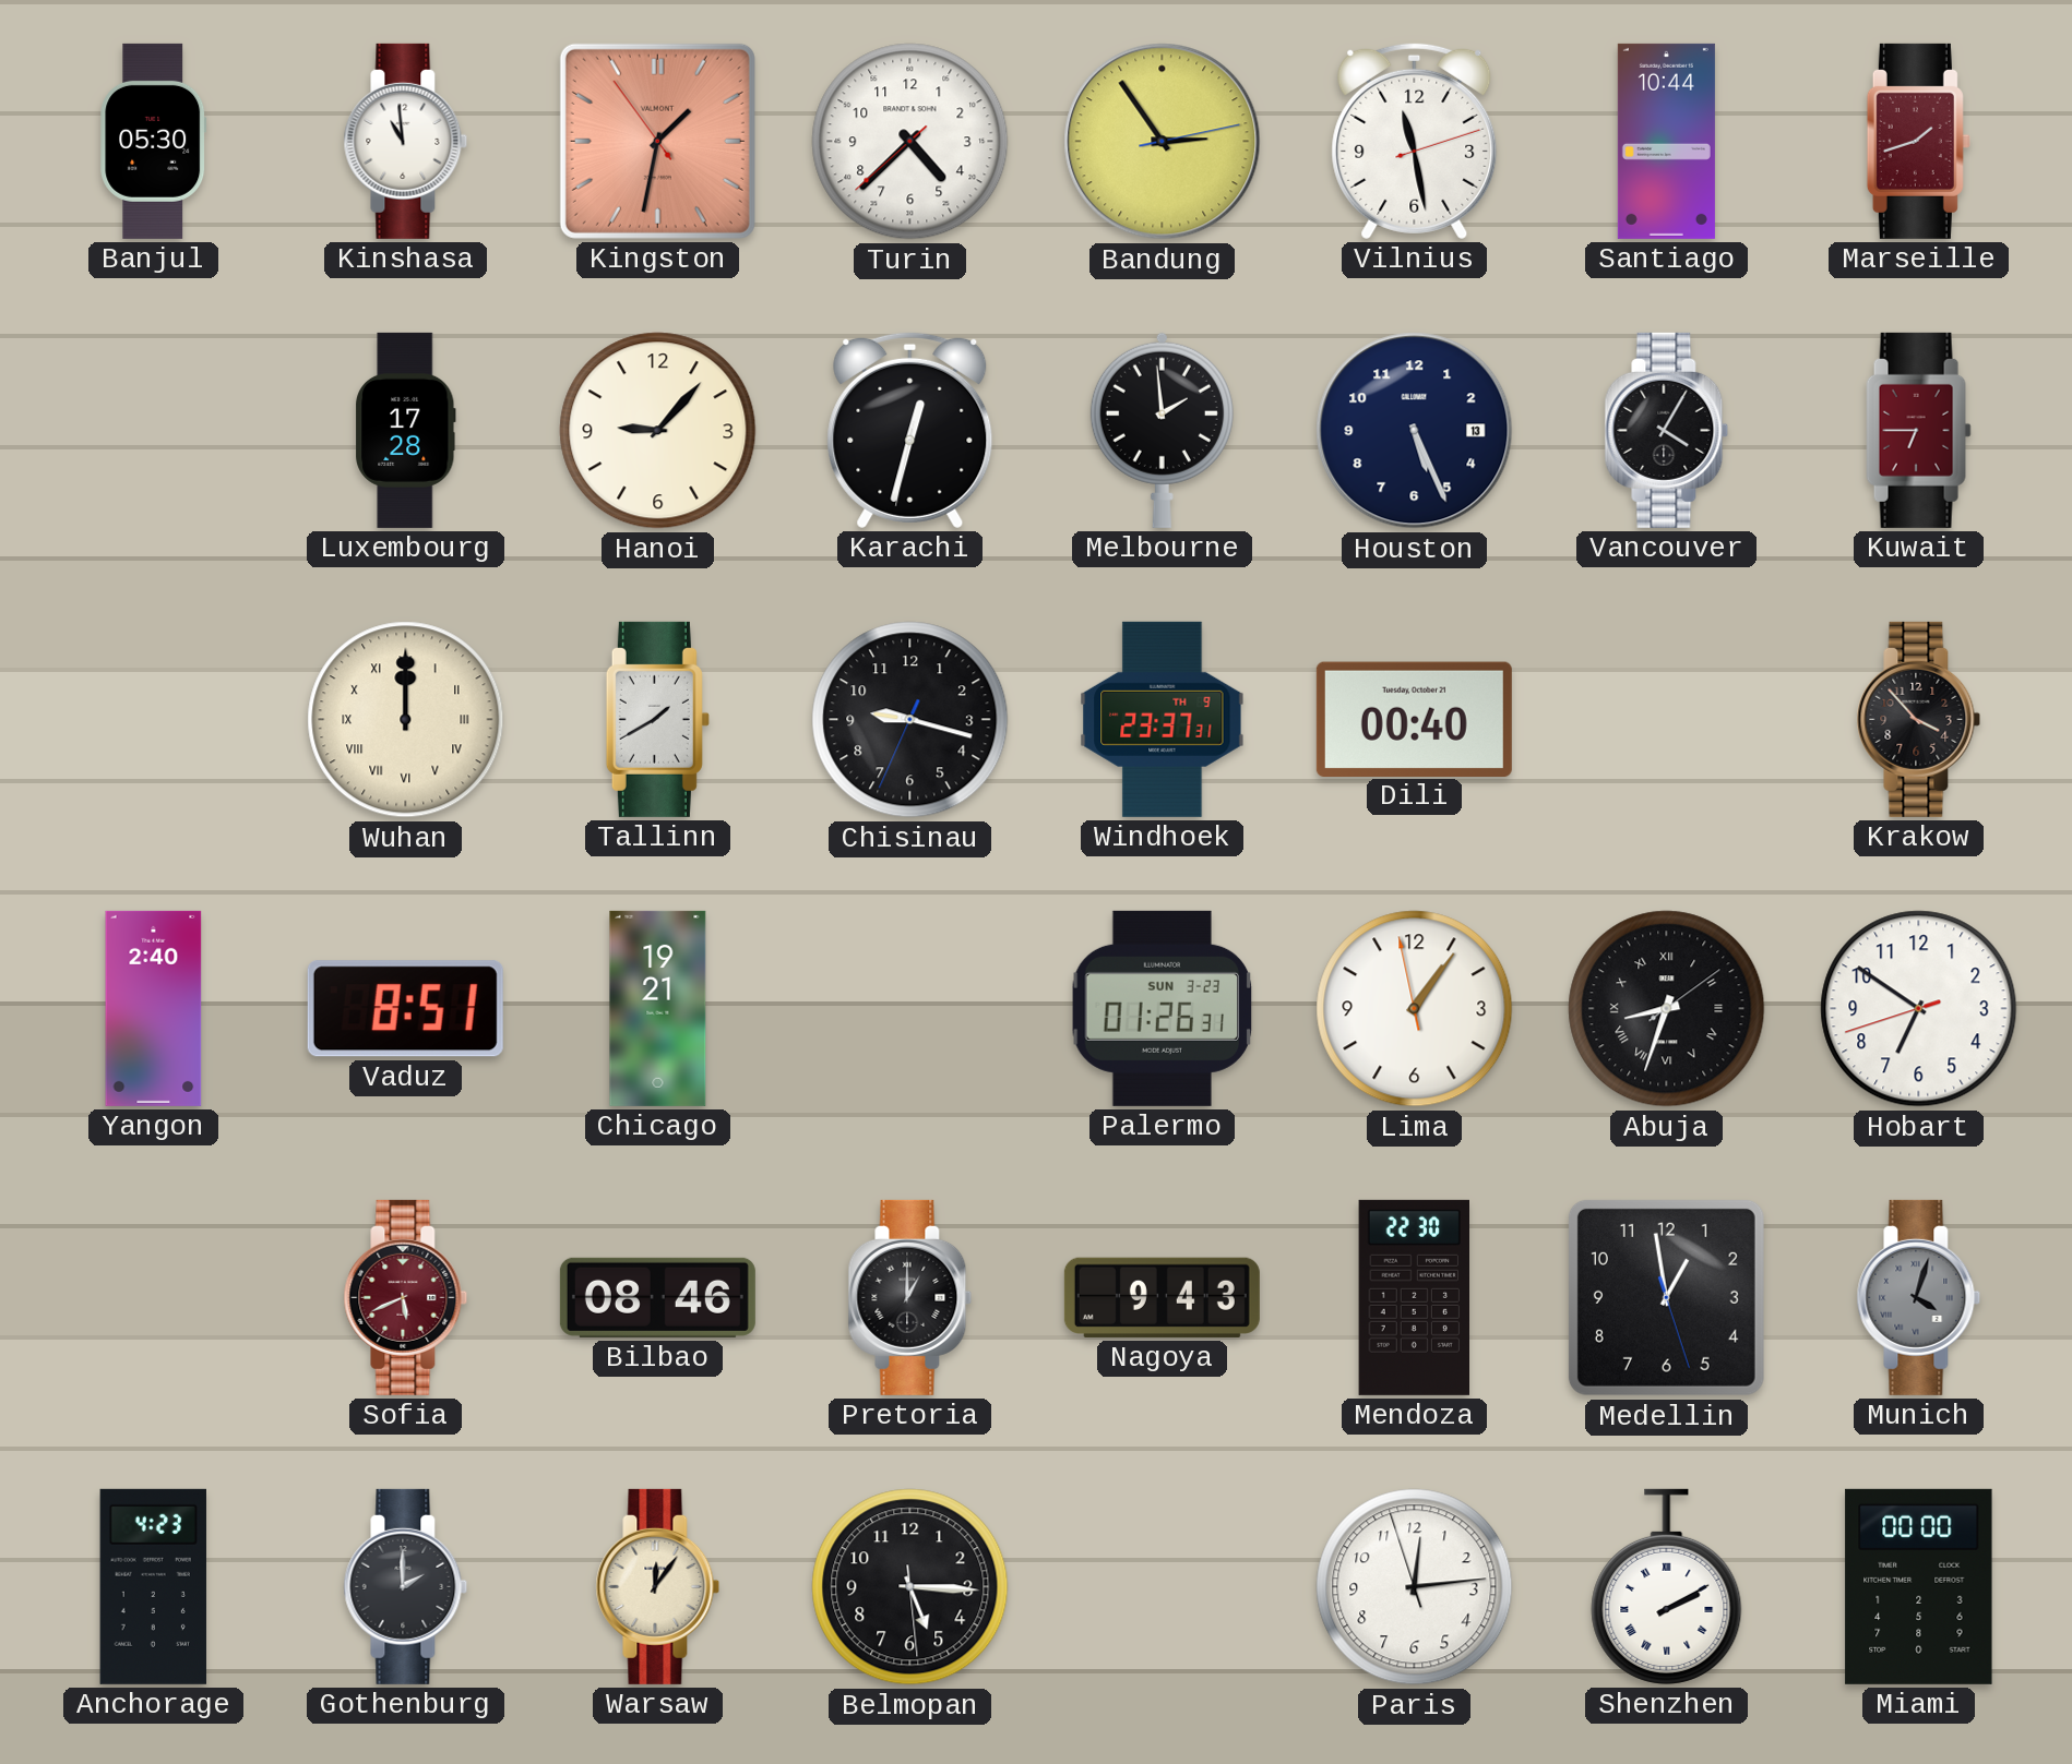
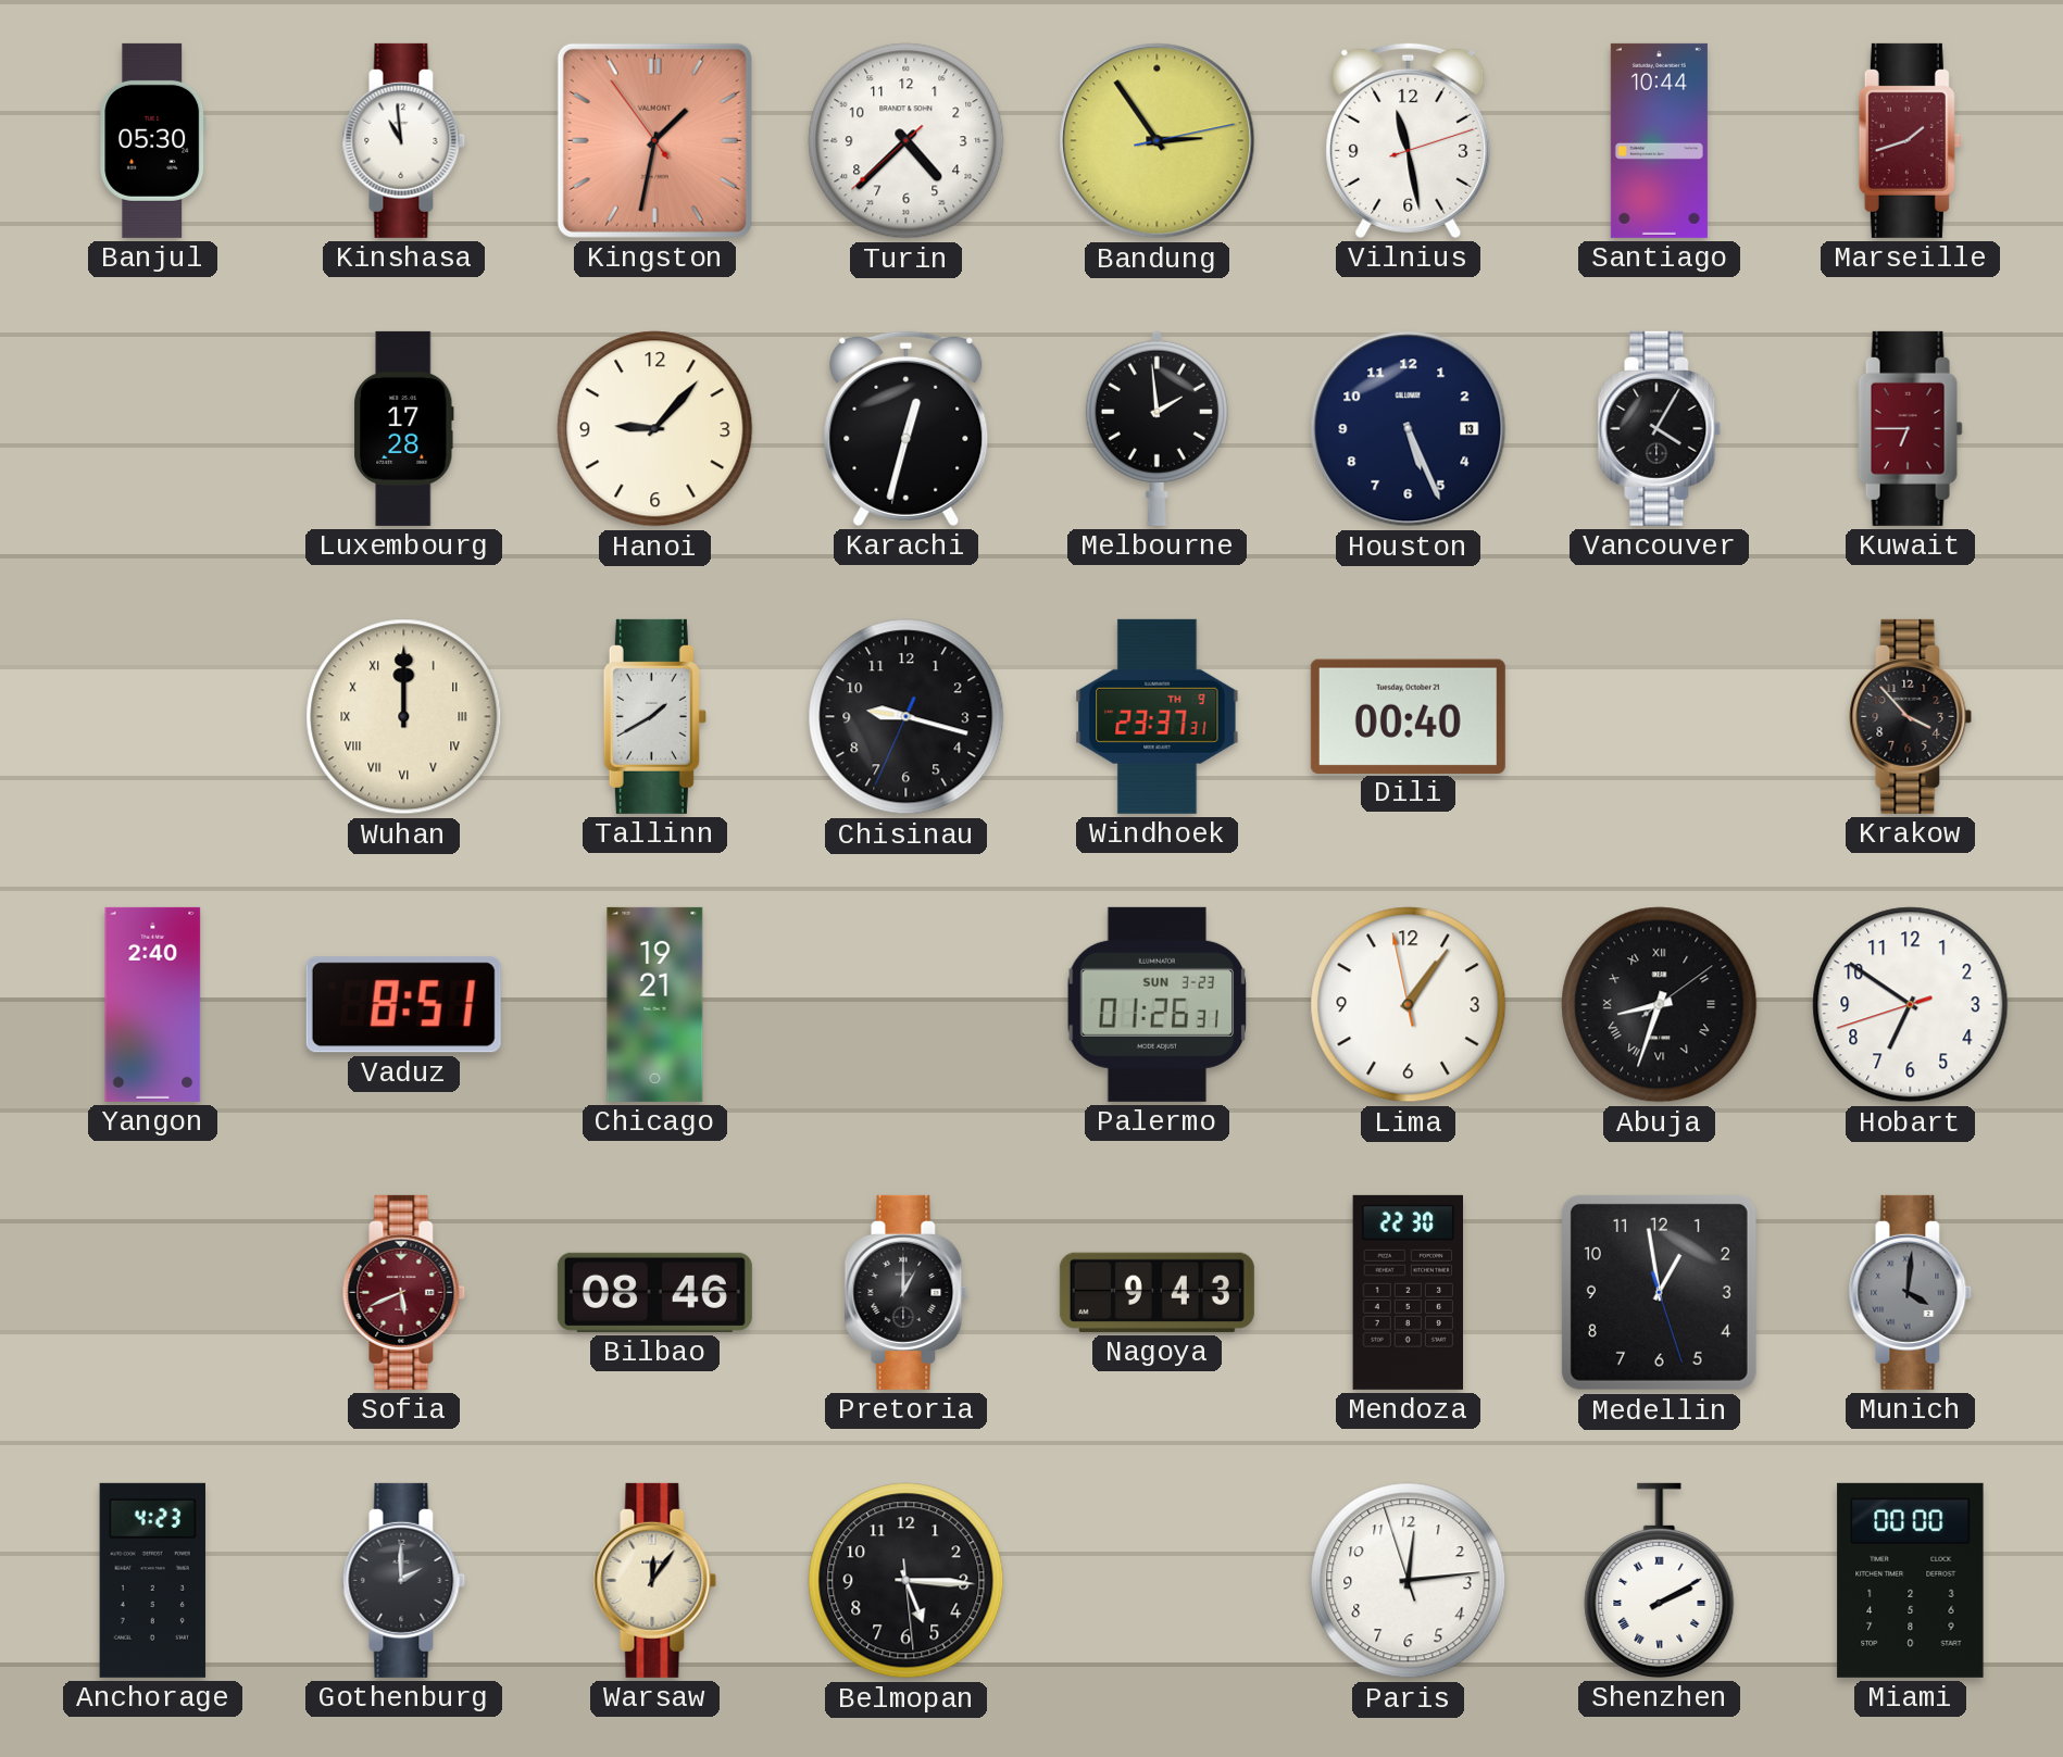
Munich: 4:03 -> 4:01 (1911, 1292)
